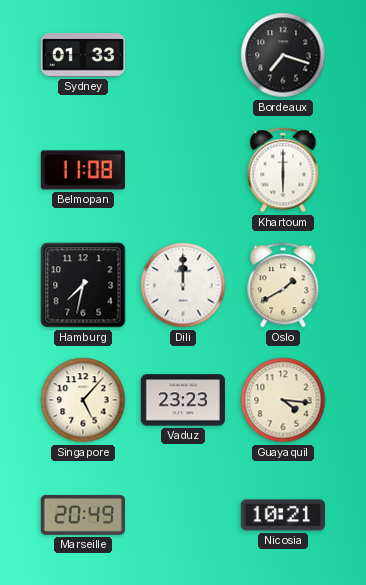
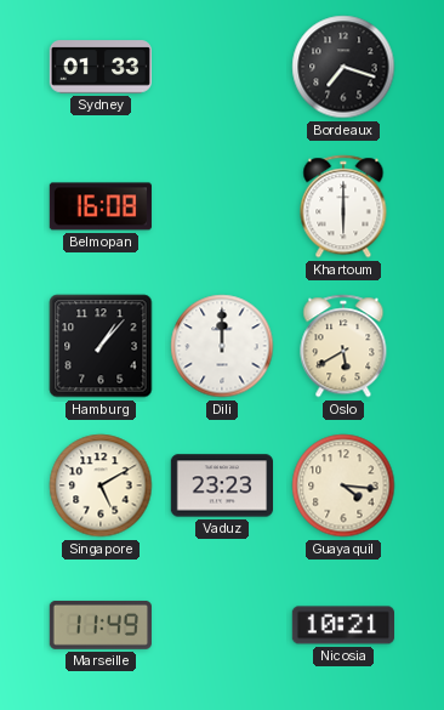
Belmopan: 11:08 -> 16:08 (101, 206)
Hamburg: 7:32 -> 1:07 (101, 346)
Oslo: 1:40 -> 5:40 (343, 346)
Singapore: 5:07 -> 5:10 (101, 485)
Marseille: 20:49 -> 11:49 (101, 625)
